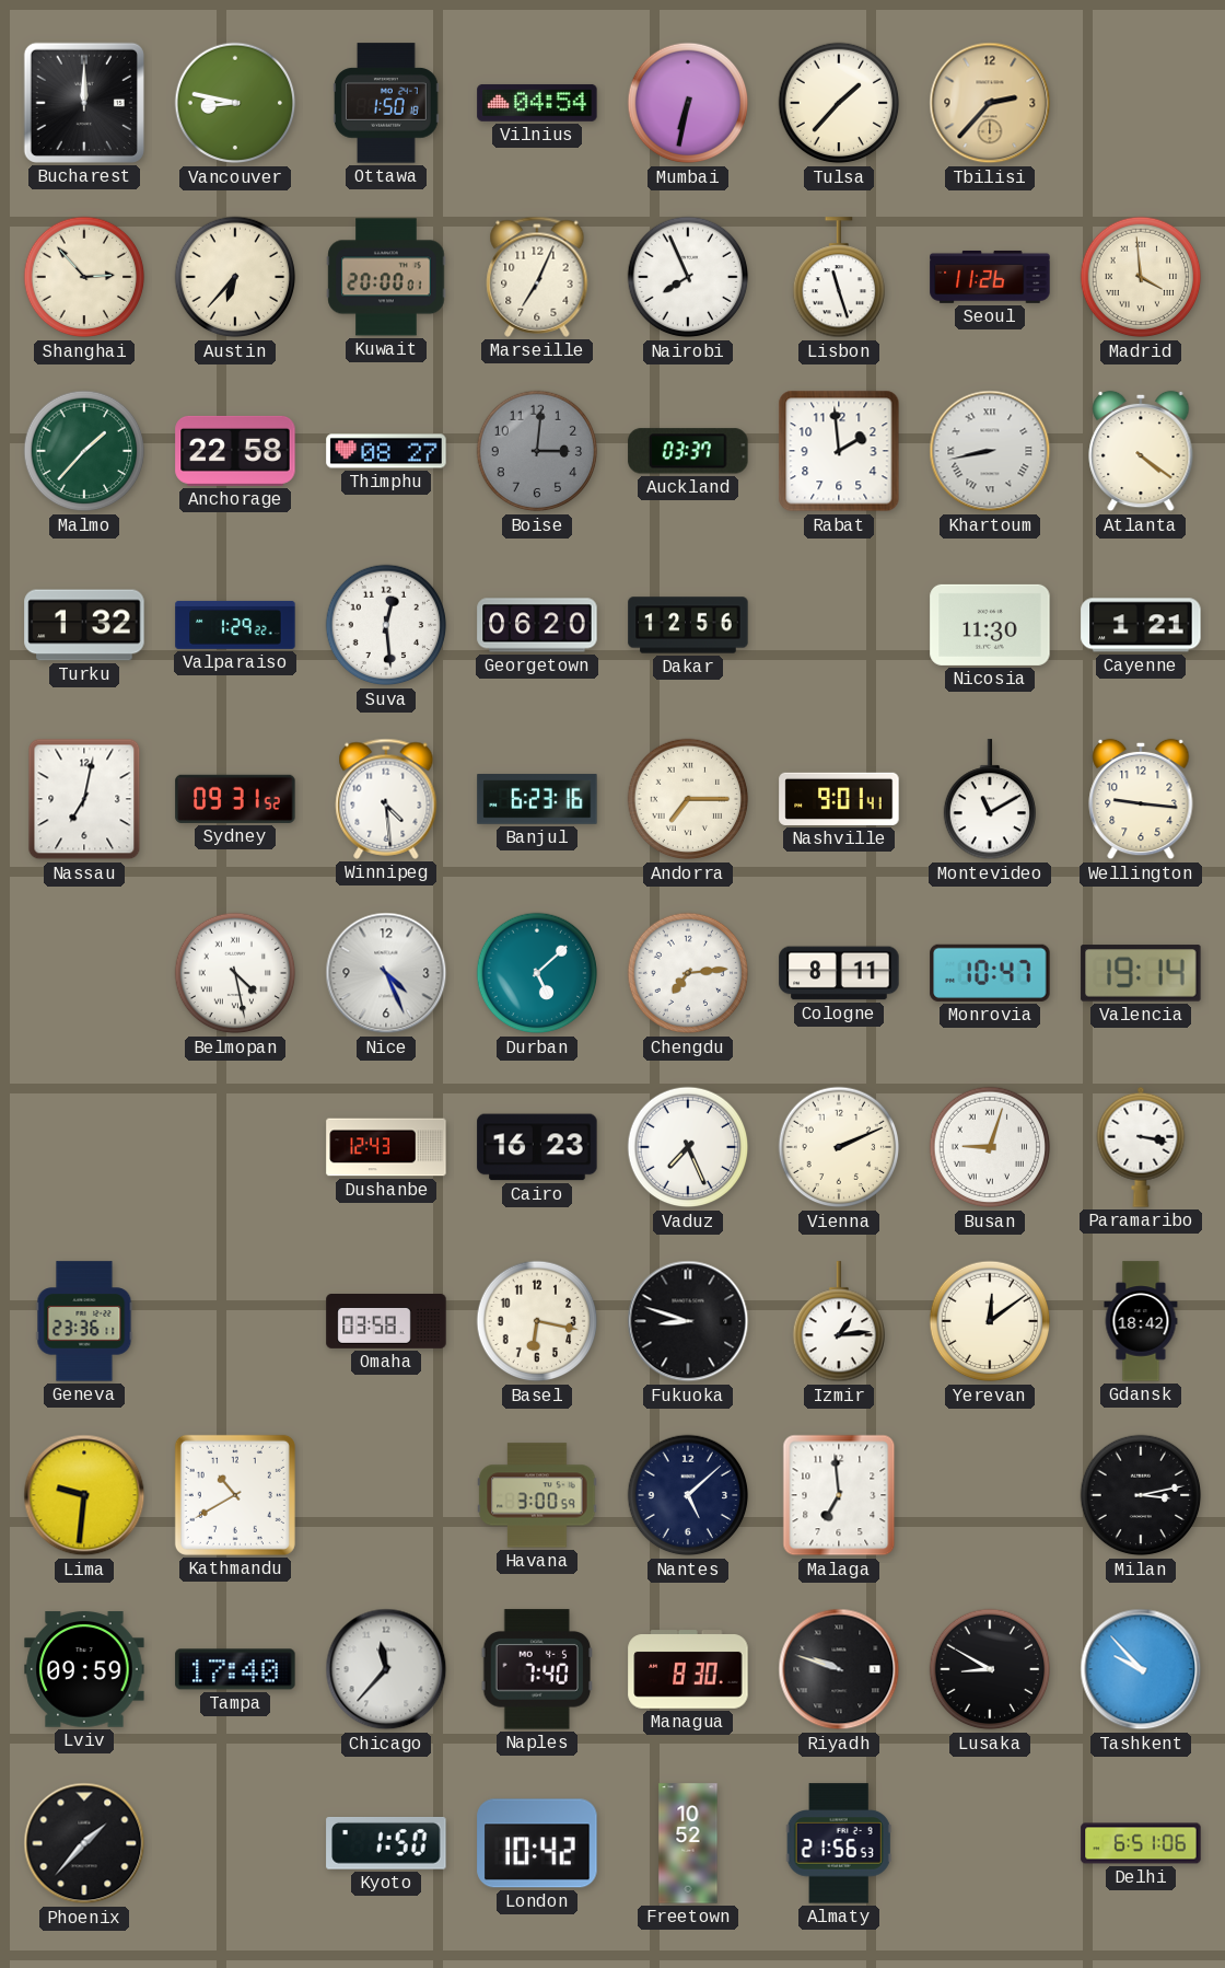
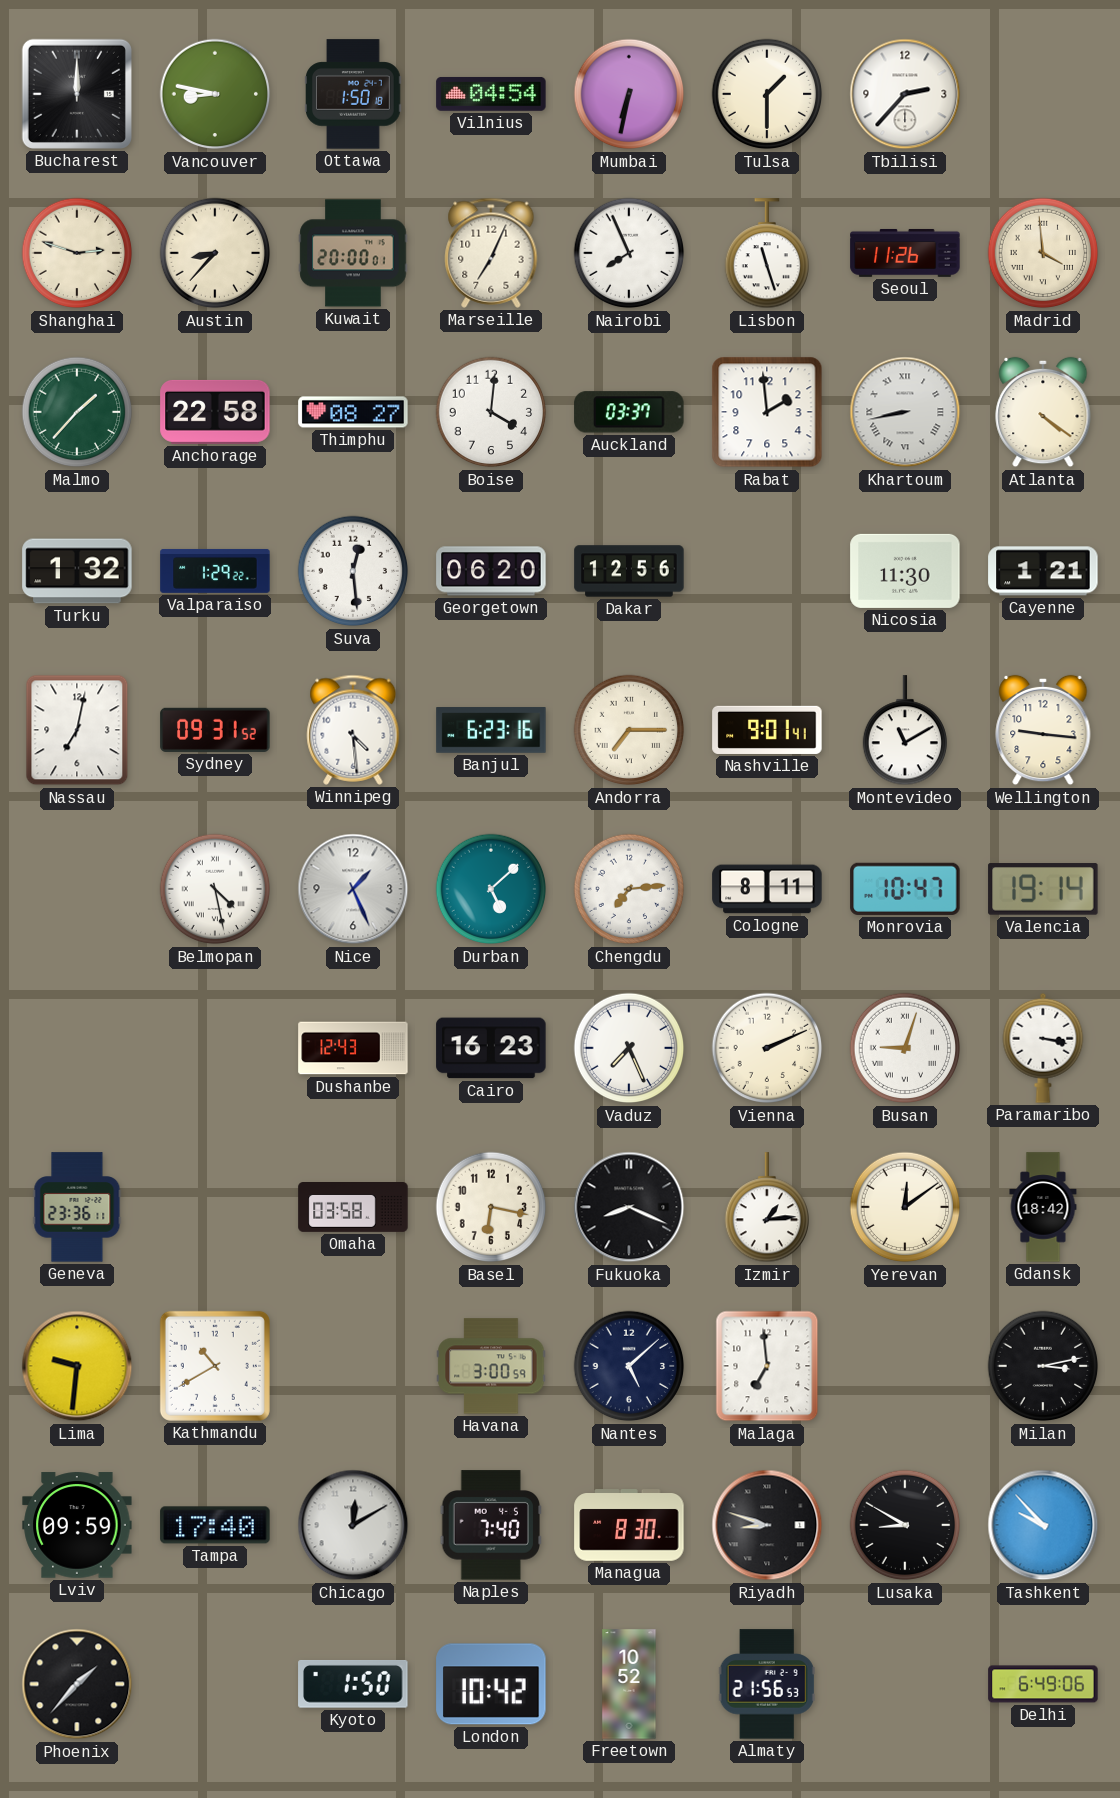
Tulsa: 1:37 -> 1:30 (767, 94)
Tbilisi dial: champagne -> white (905, 94)
Shanghai: 2:53 -> 2:48 (77, 253)
Austin: 6:37 -> 8:37 (215, 253)
Boise: 3:01 -> 4:01 (491, 412)
Boise dial: grey -> white (491, 412)
Nice: 4:26 -> 1:26 (353, 889)
Fukuoka: 8:48 -> 8:19 (629, 1207)
Chicago: 11:37 -> 12:10 (353, 1525)
Riyadh: 9:48 -> 8:48 (767, 1525)
Delhi: 6:51 -> 6:49 (1043, 1684)
